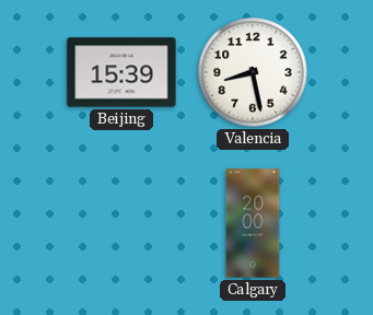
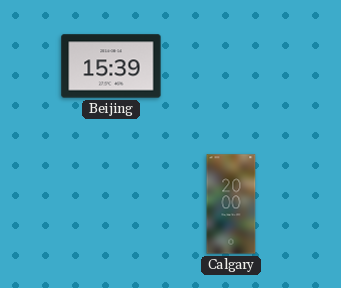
Valencia: 8:28 -> none (253, 72)
